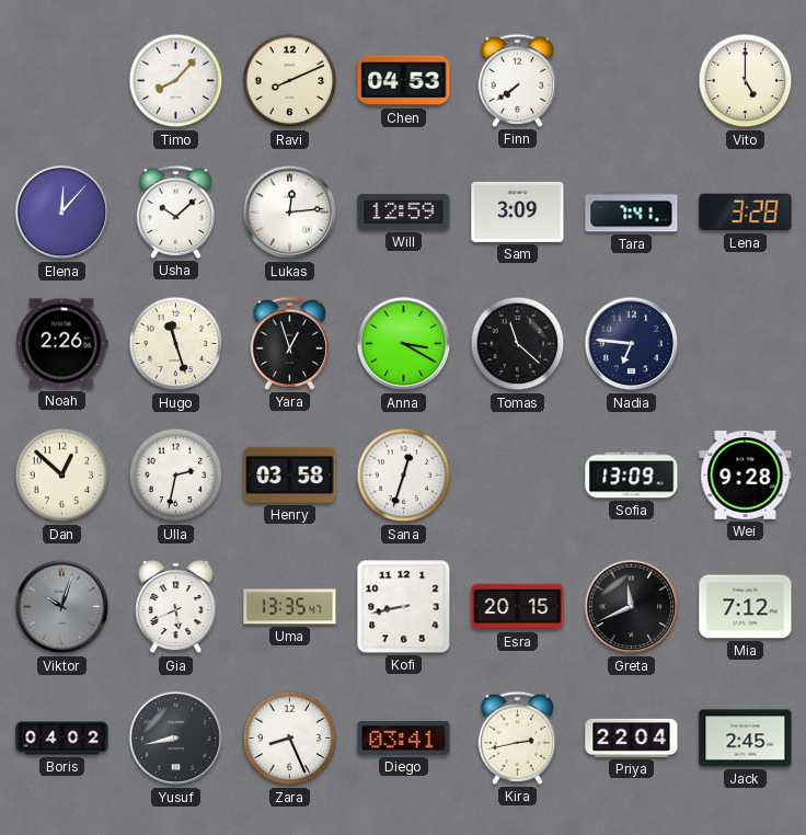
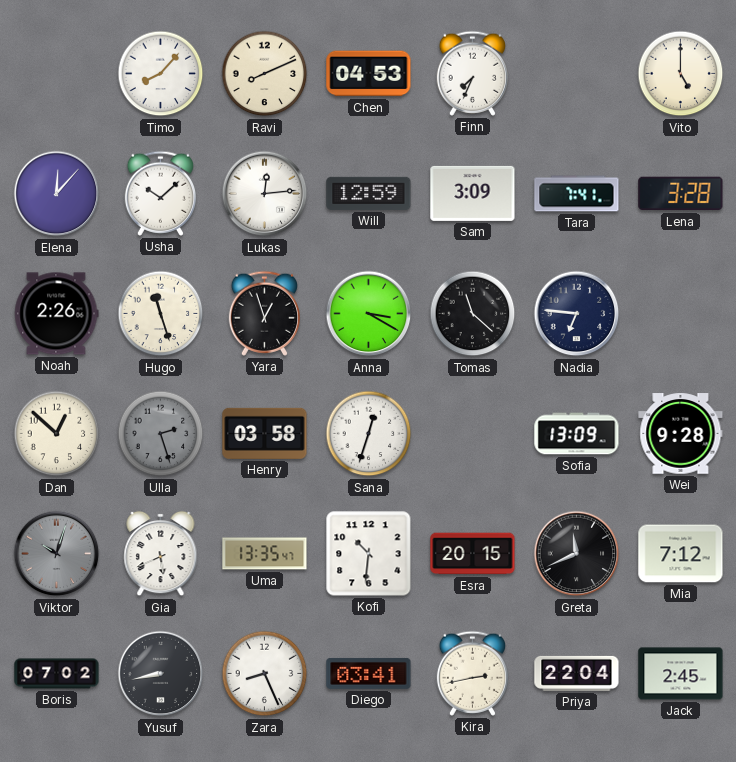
Finn: 7:39 -> 7:34 (472, 73)
Ulla: 2:32 -> 2:27 (161, 434)
Ulla dial: white -> grey (161, 434)
Kofi: 8:43 -> 10:31 (369, 554)
Boris: 04:02 -> 07:02 (57, 674)
